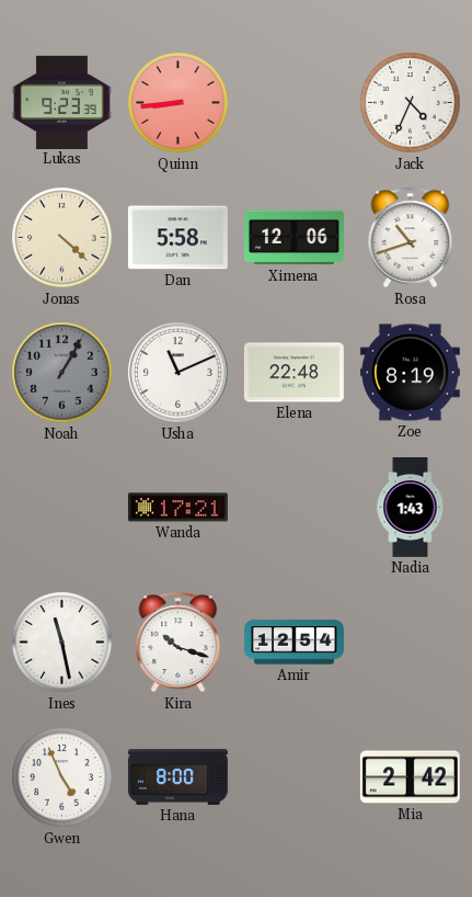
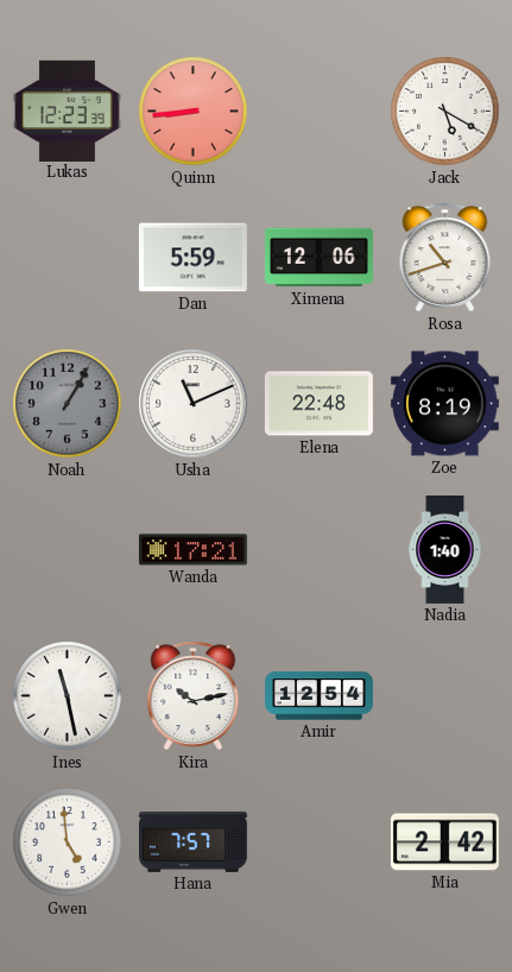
Lukas: 9:23 -> 12:23 (67, 111)
Jack: 4:34 -> 5:20 (445, 112)
Jonas: 4:22 -> none (62, 238)
Dan: 5:58 -> 5:59 (192, 258)
Nadia: 1:43 -> 1:40 (445, 550)
Kira: 10:18 -> 10:13 (194, 696)
Gwen: 4:56 -> 4:59 (68, 842)
Hana: 8:00 -> 7:57 (192, 842)
